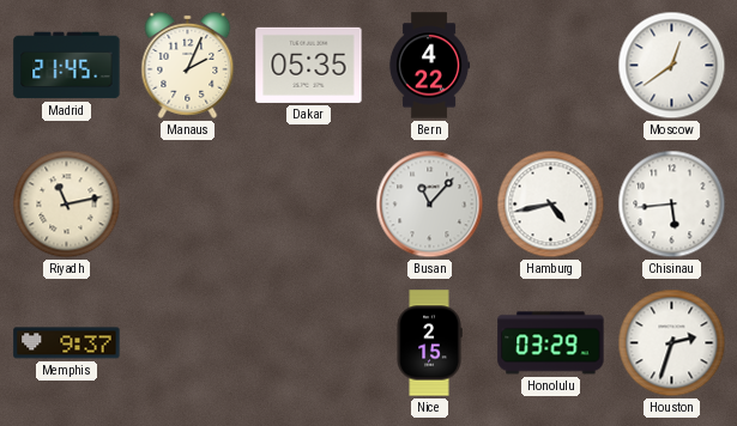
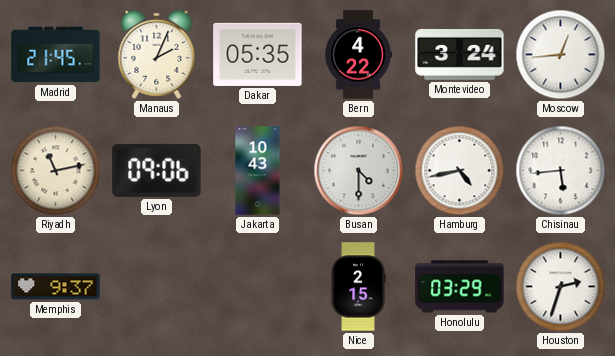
Montevideo: none -> 3:24 (460, 55)
Moscow: 12:39 -> 12:44 (561, 55)
Lyon: none -> 09:06 (157, 170)
Jakarta: none -> 10:43 (258, 171)
Busan: 11:07 -> 4:30 (359, 171)
